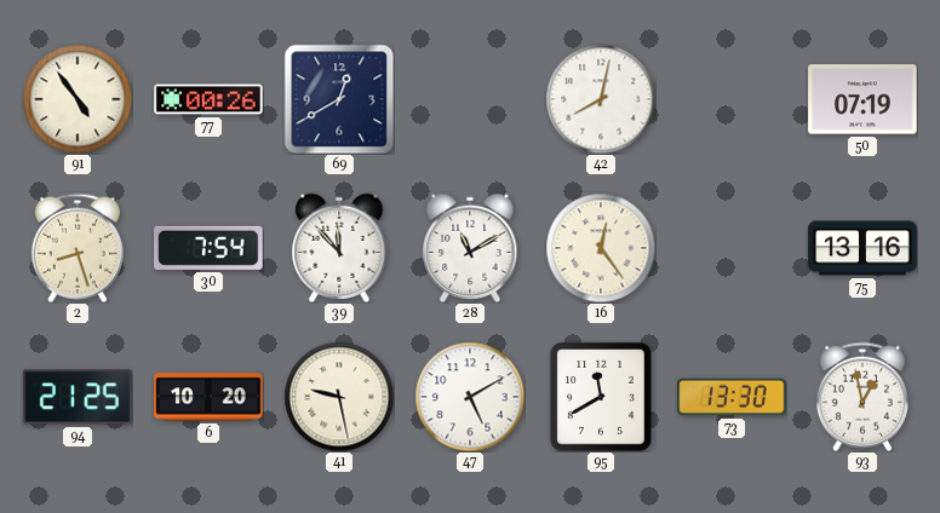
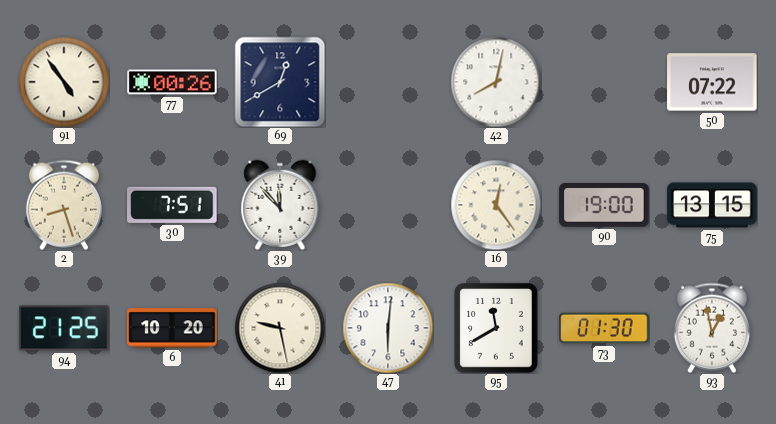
50: 07:19 -> 07:22 (712, 82)
30: 7:54 -> 7:51 (172, 205)
28: 11:10 -> none (470, 247)
90: none -> 19:00 (604, 206)
75: 13:16 -> 13:15 (712, 205)
47: 5:10 -> 6:01 (388, 328)
73: 13:30 -> 01:30 (604, 328)
